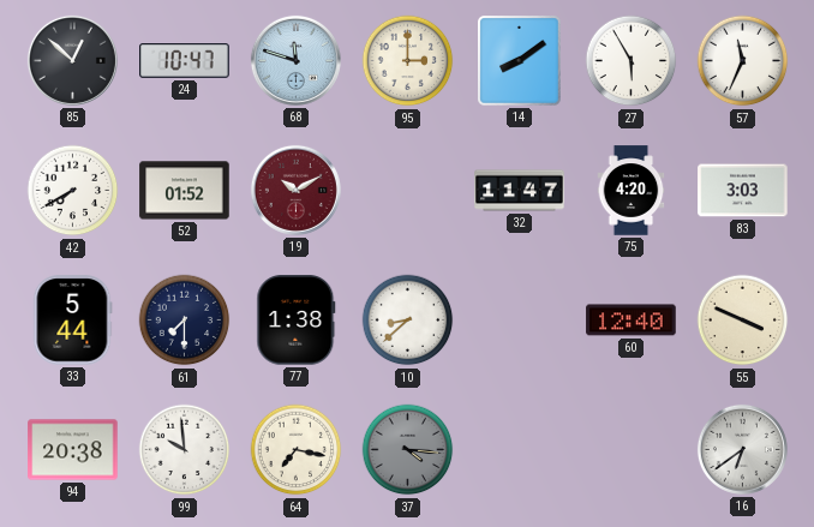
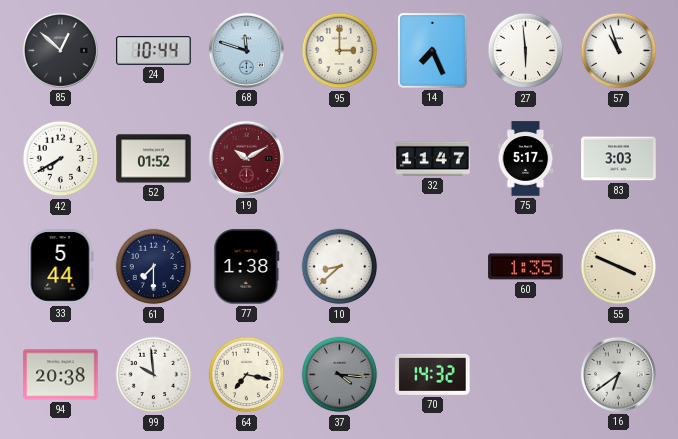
24: 10:47 -> 10:44 (154, 51)
14: 8:09 -> 7:26 (433, 51)
27: 5:55 -> 5:59 (526, 51)
57: 11:34 -> 10:57 (619, 51)
75: 4:20 -> 5:17 (526, 159)
60: 12:40 -> 1:35 (526, 267)
70: none -> 14:32 (433, 374)
